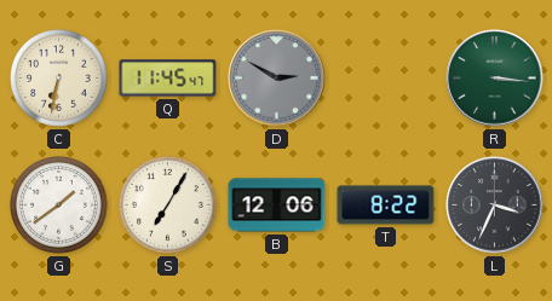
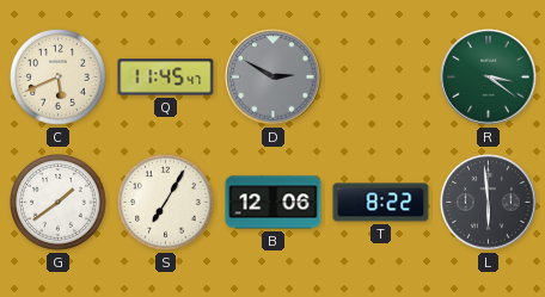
C: 6:32 -> 5:41 (59, 78)
R: 3:16 -> 3:21 (489, 78)
L: 3:34 -> 5:59 (489, 203)
